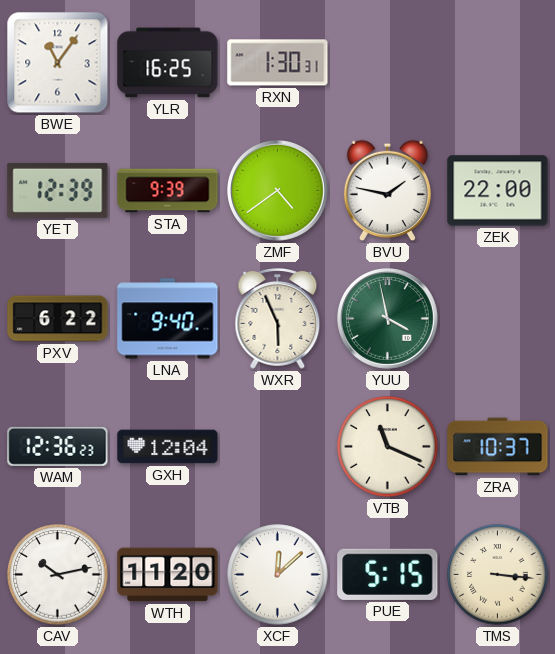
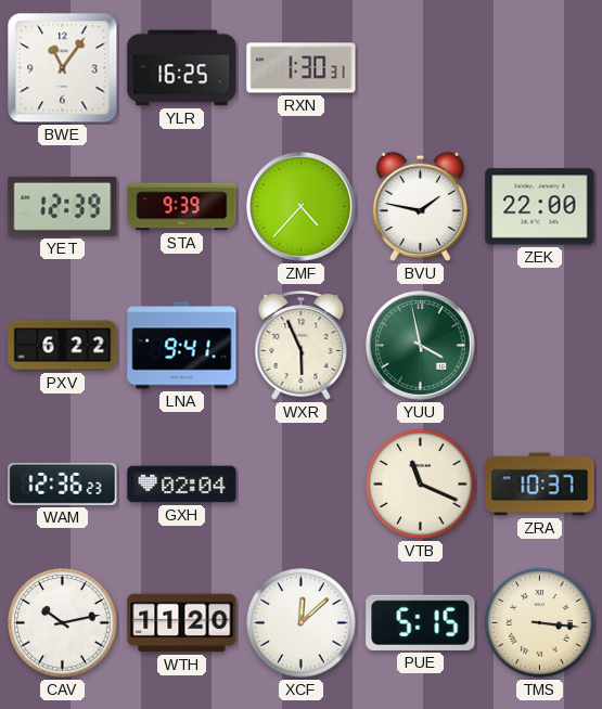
ZMF: 4:39 -> 4:37 (302, 207)
LNA: 9:40 -> 9:41 (182, 346)
GXH: 12:04 -> 02:04 (182, 485)
